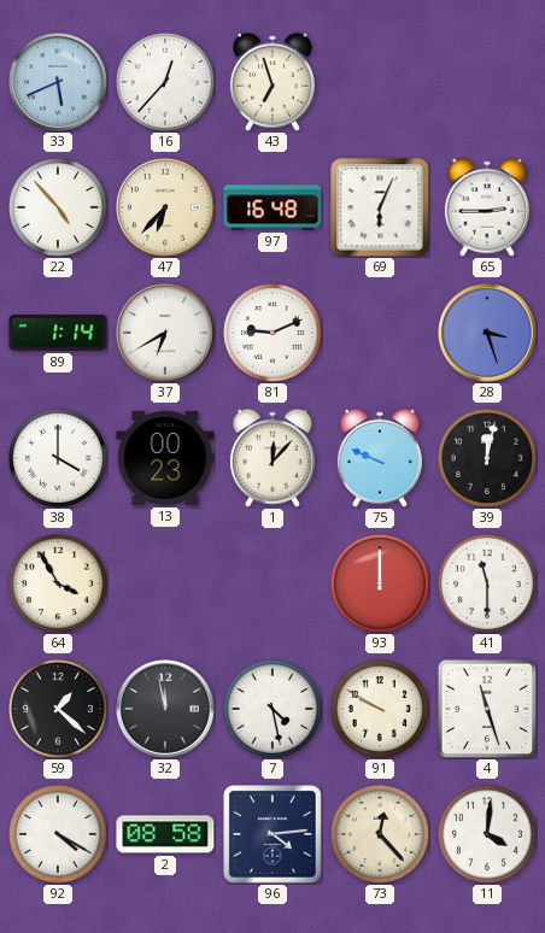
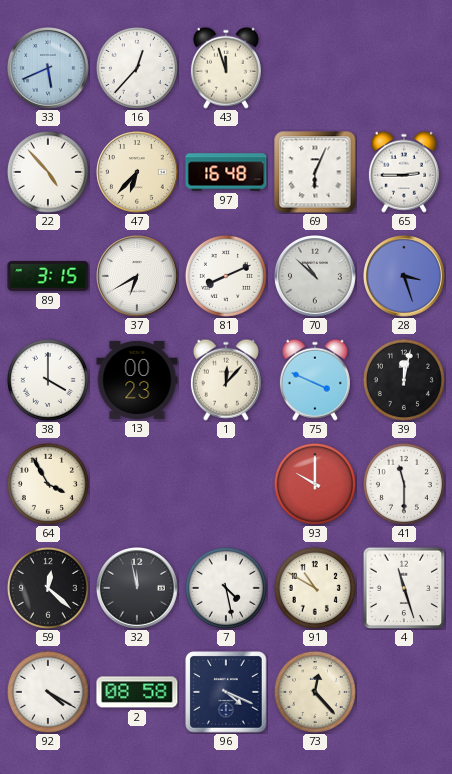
43: 6:57 -> 11:57 (226, 68)
89: 1:14 -> 3:15 (48, 276)
81: 9:11 -> 8:11 (226, 276)
70: none -> 10:52 (316, 277)
75: 9:49 -> 3:49 (315, 380)
93: 12:00 -> 10:00 (315, 484)
59: 1:22 -> 12:22 (48, 588)
91: 9:50 -> 10:50 (315, 588)
96: 4:14 -> 4:19 (226, 692)
11: 4:01 -> none (487, 834)
